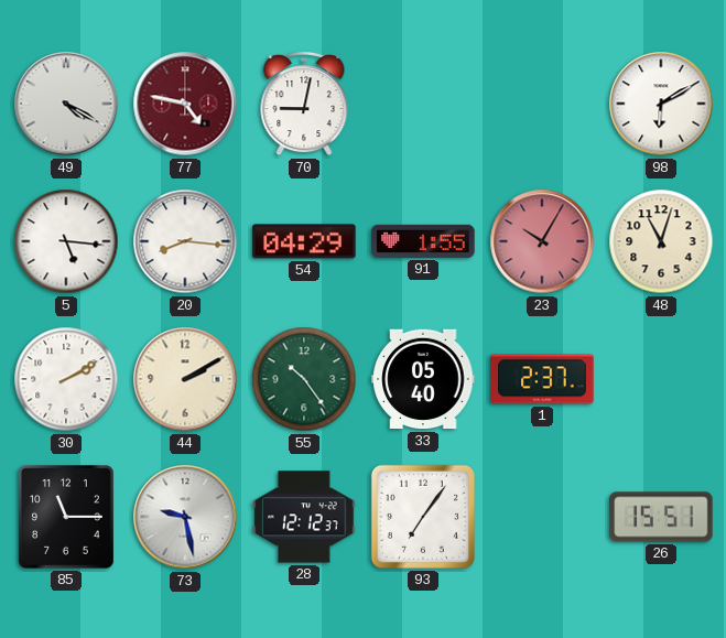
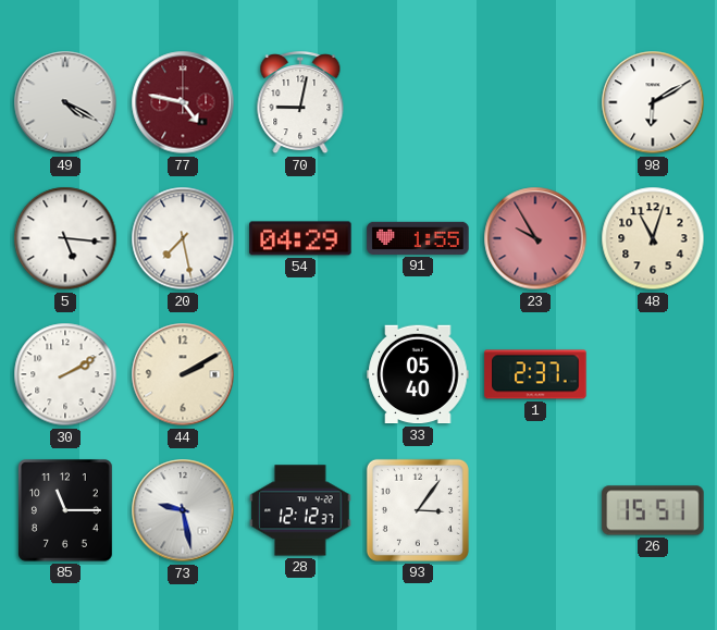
20: 8:16 -> 7:28 (183, 238)
23: 10:05 -> 9:55 (535, 238)
55: 10:24 -> none (304, 379)
93: 7:06 -> 3:06 (418, 510)
